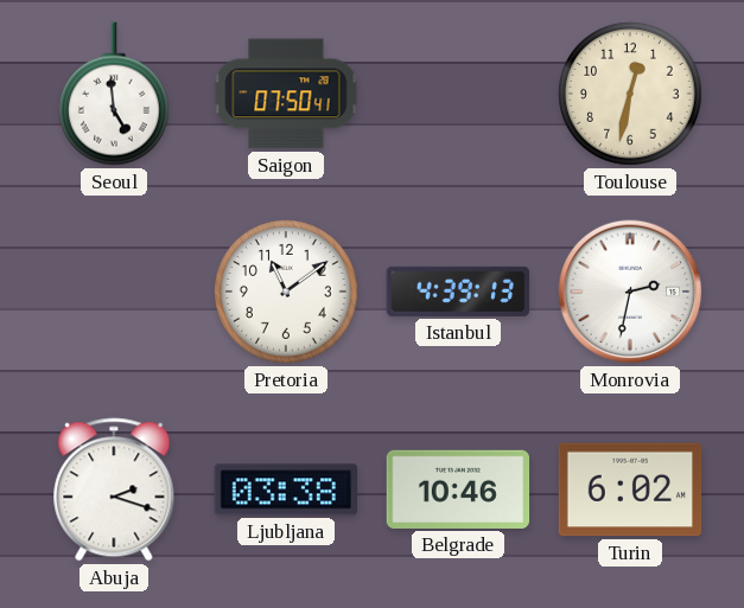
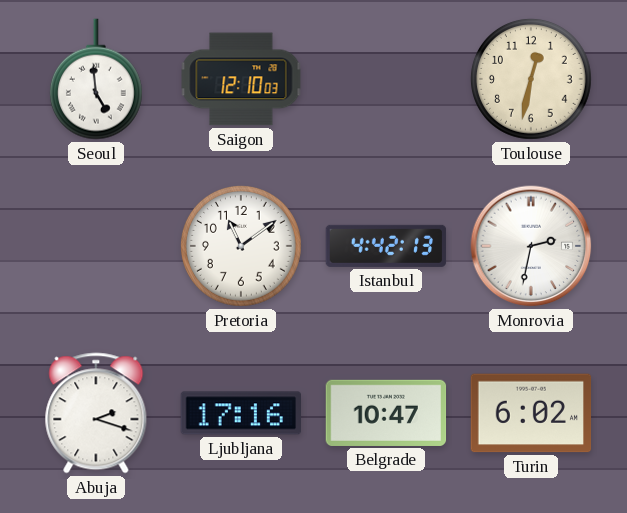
Saigon: 07:50 -> 12:10 (241, 79)
Istanbul: 4:39 -> 4:42 (386, 246)
Ljubljana: 03:38 -> 17:16 (240, 413)
Belgrade: 10:46 -> 10:47 (386, 413)
